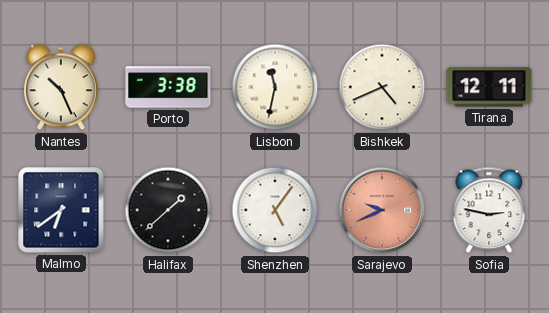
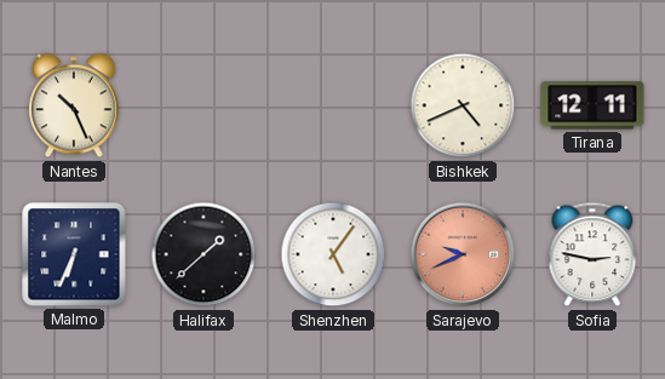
Porto: 3:38 -> none (168, 87)
Lisbon: 11:32 -> none (275, 87)
Malmo: 6:39 -> 6:34 (74, 254)
